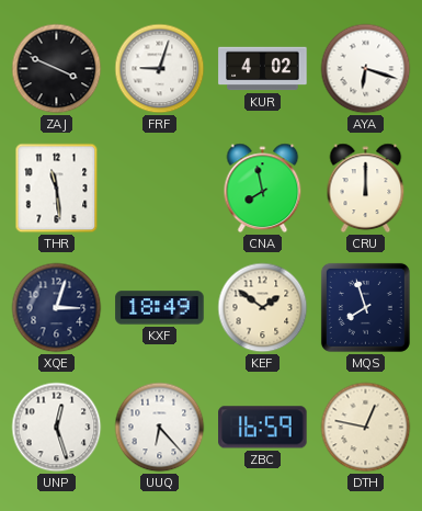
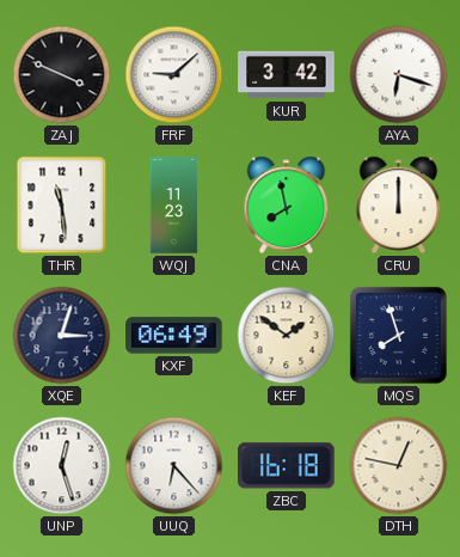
FRF: 9:03 -> 9:08 (174, 75)
KUR: 4:02 -> 3:42 (287, 75)
WQJ: none -> 11:23 (174, 206)
KXF: 18:49 -> 06:49 (174, 336)
ZBC: 16:59 -> 16:18 (287, 466)
